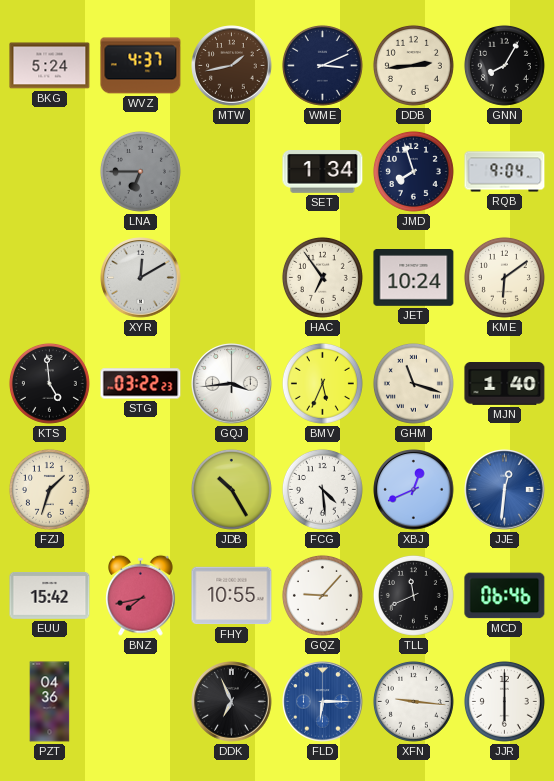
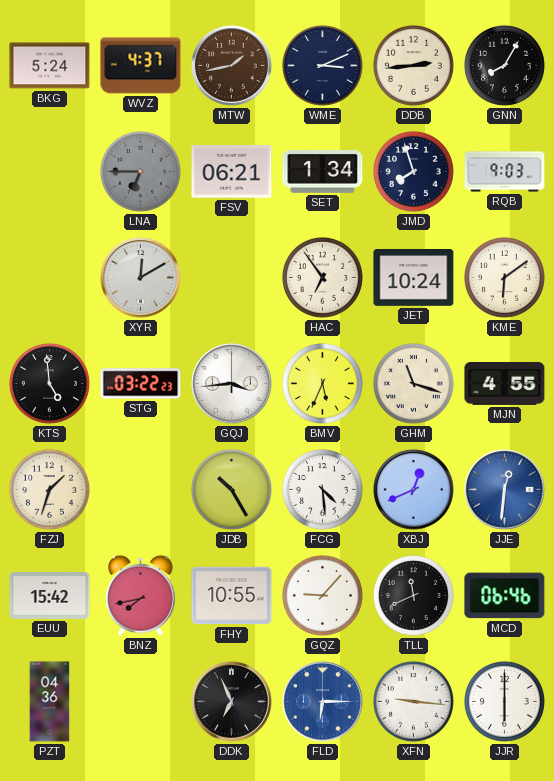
FSV: none -> 06:21 (232, 172)
RQB: 9:04 -> 9:03 (505, 172)
MJN: 1:40 -> 4:55 (505, 384)
